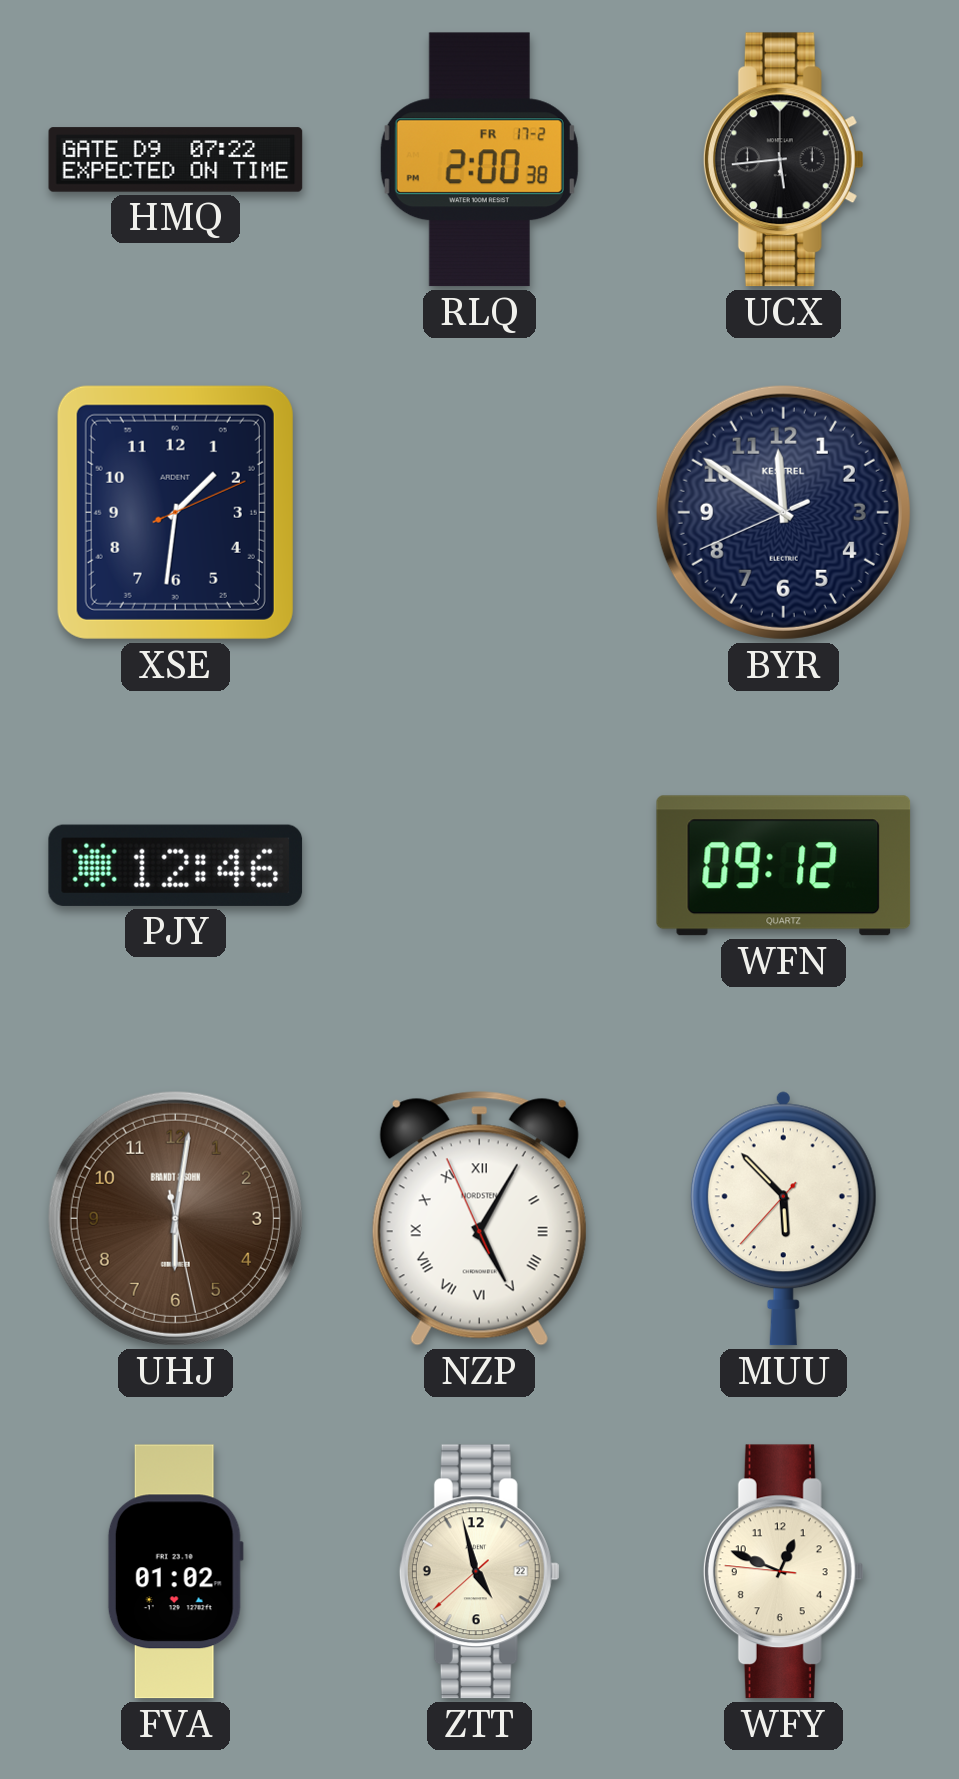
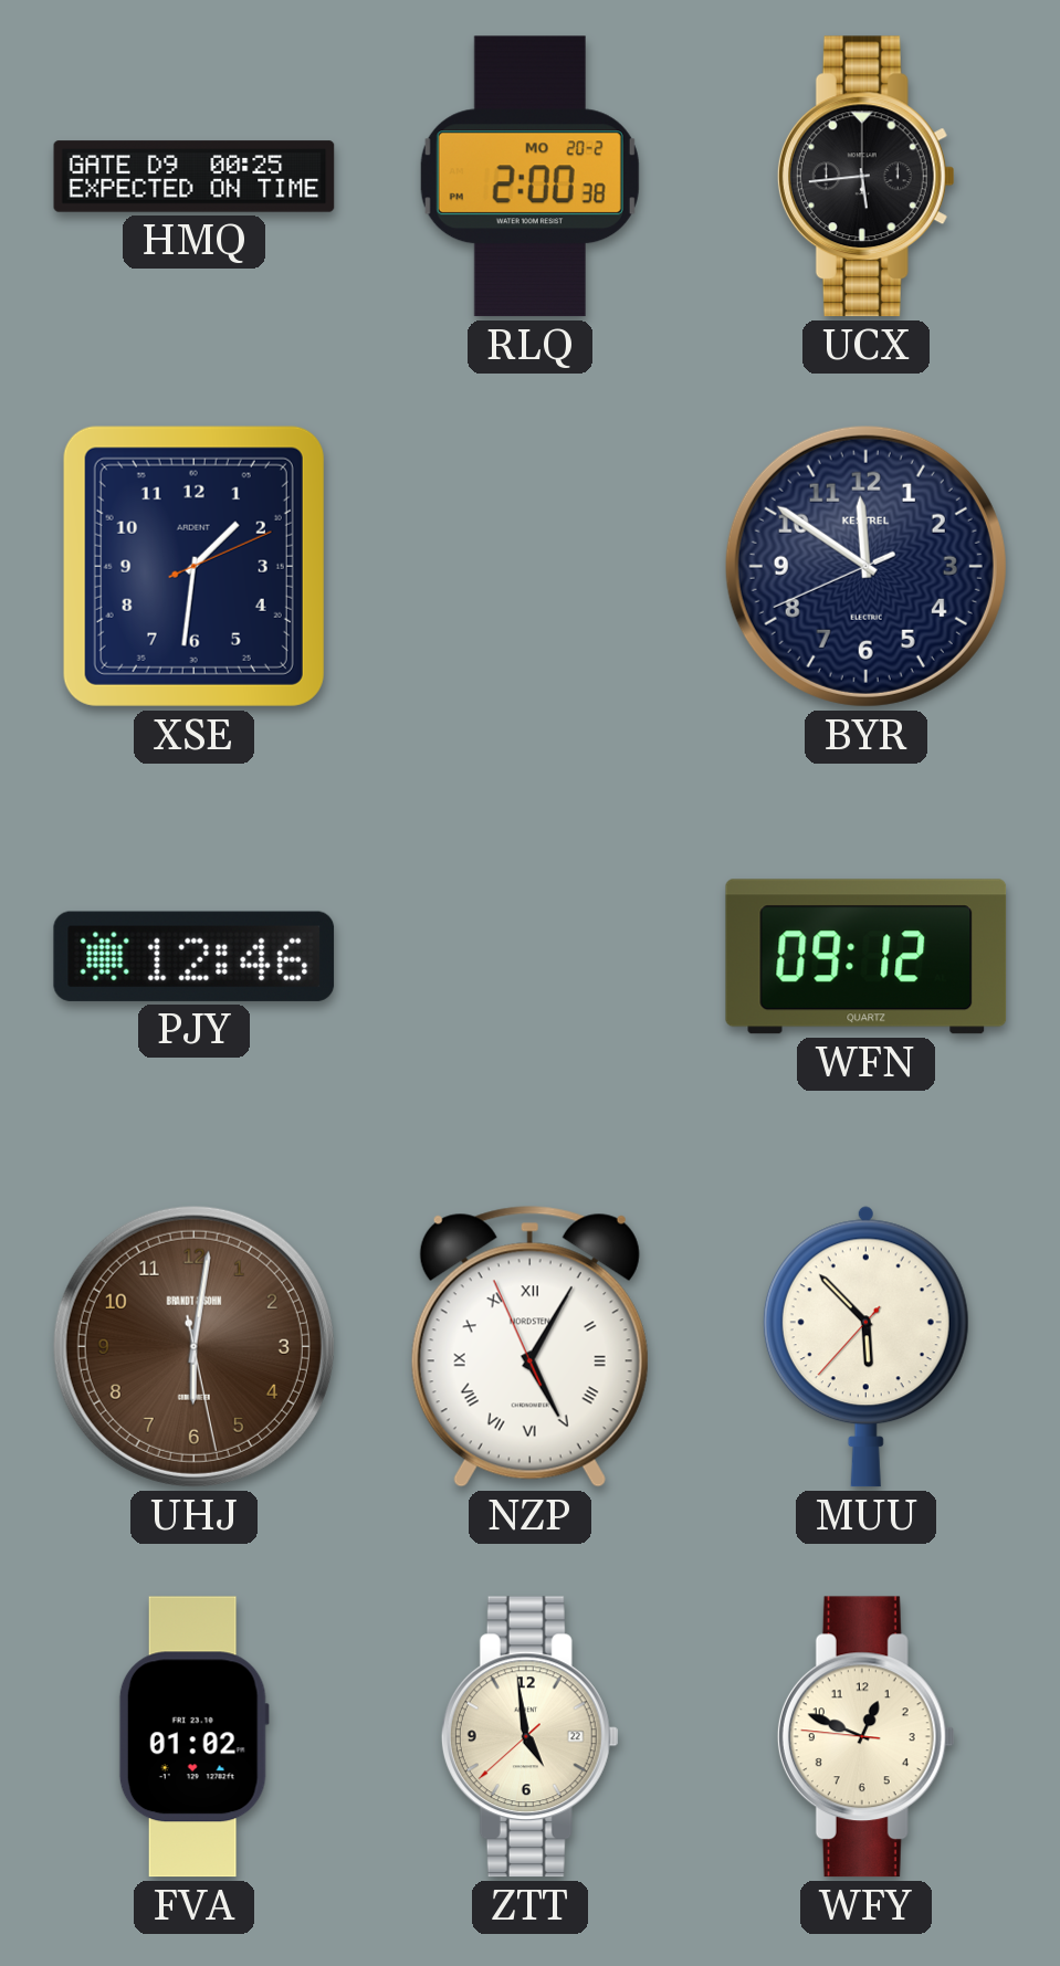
HMQ: 07:22 -> 00:25 (195, 177)
RLQ date: FR 17-2 -> MO 20-2 (529, 177)
ZTT: 4:57 -> 4:58 (529, 1737)
